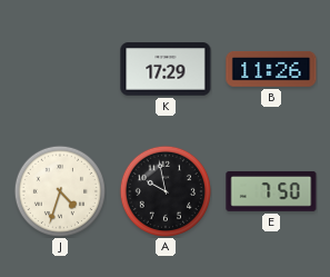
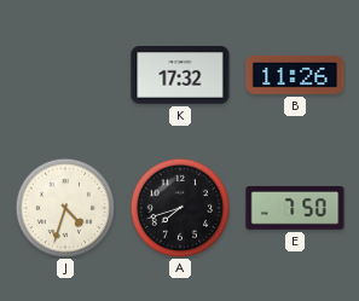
K: 17:29 -> 17:32 (180, 75)
A: 9:58 -> 7:42 (179, 207)
